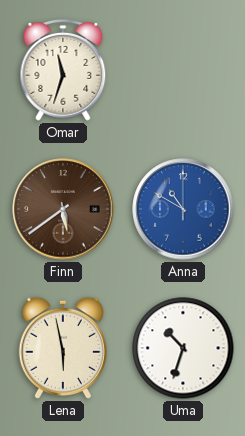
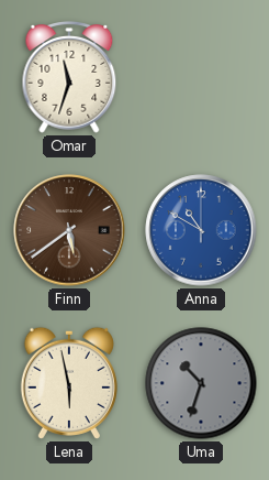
Uma dial: white -> grey (201, 383)
